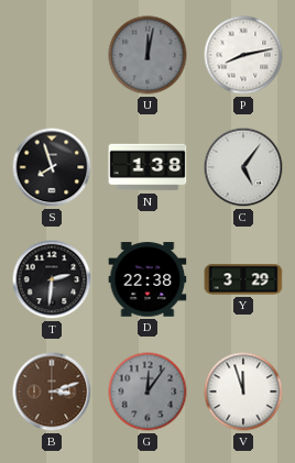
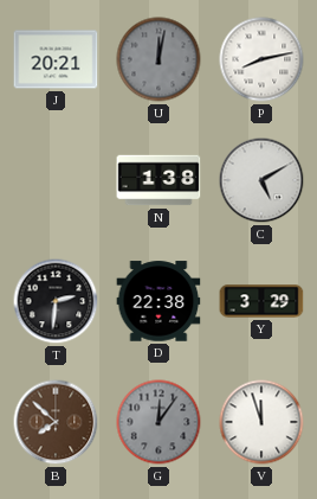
J: none -> 20:21 (56, 59)
S: 7:57 -> none (52, 167)
C: 5:06 -> 5:10 (261, 180)
B: 3:12 -> 7:52 (56, 422)
